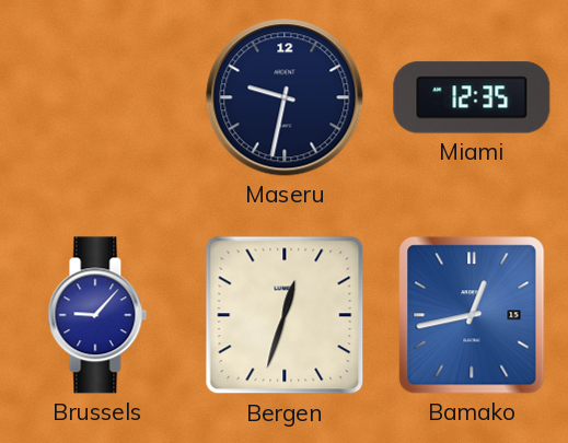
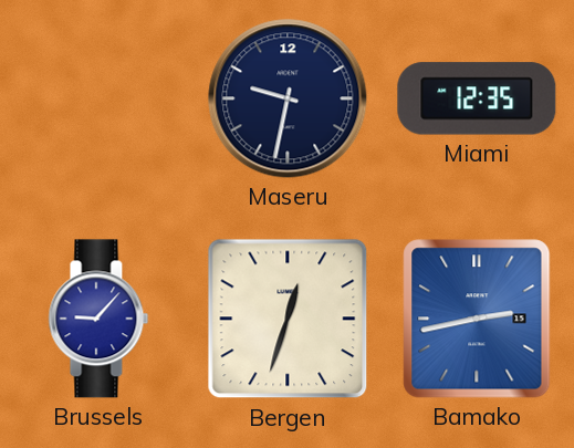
Bamako: 12:43 -> 2:43 (477, 319)
